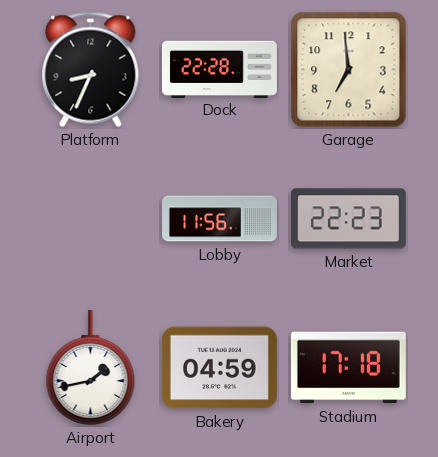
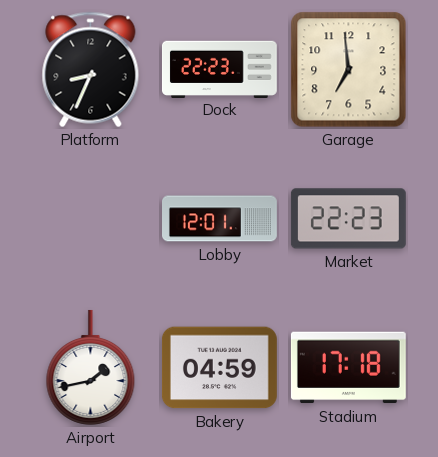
Dock: 22:28 -> 22:23 (219, 69)
Lobby: 11:56 -> 12:01 (220, 219)
